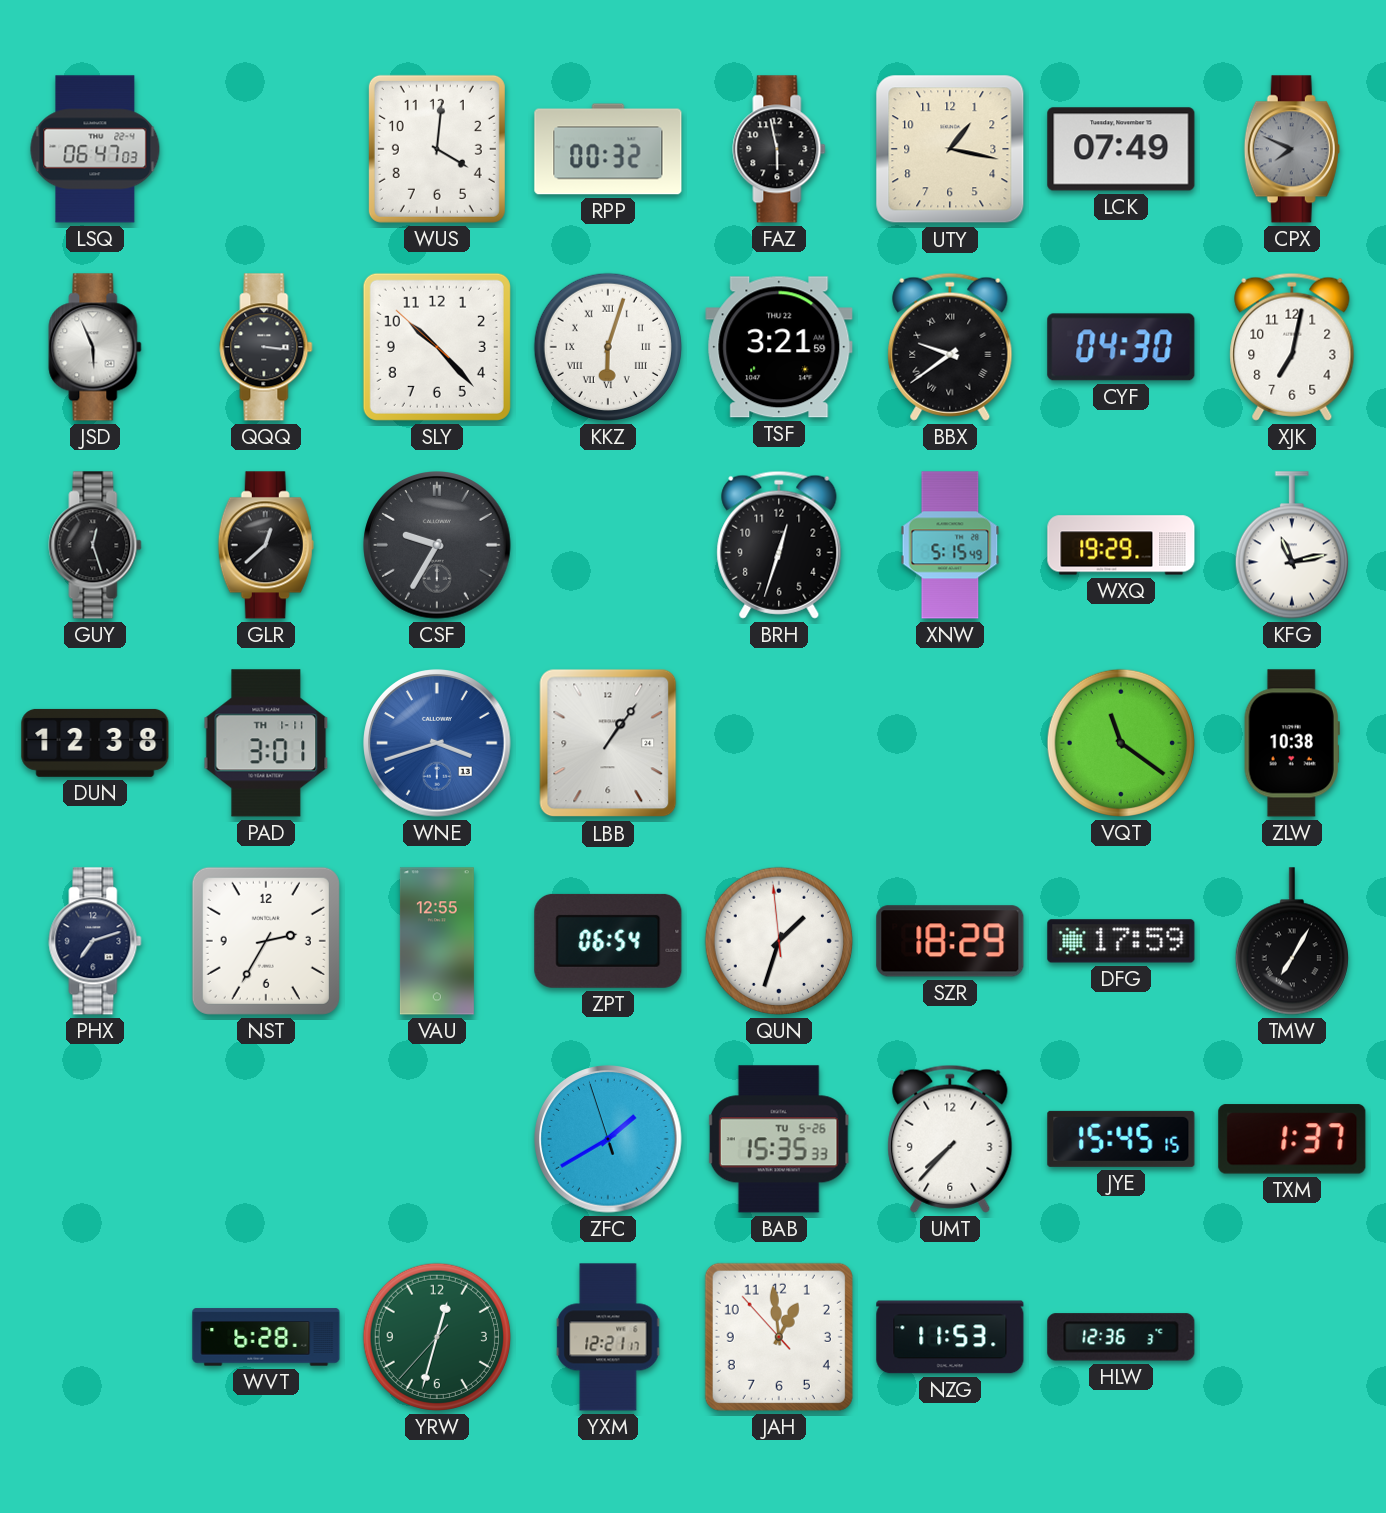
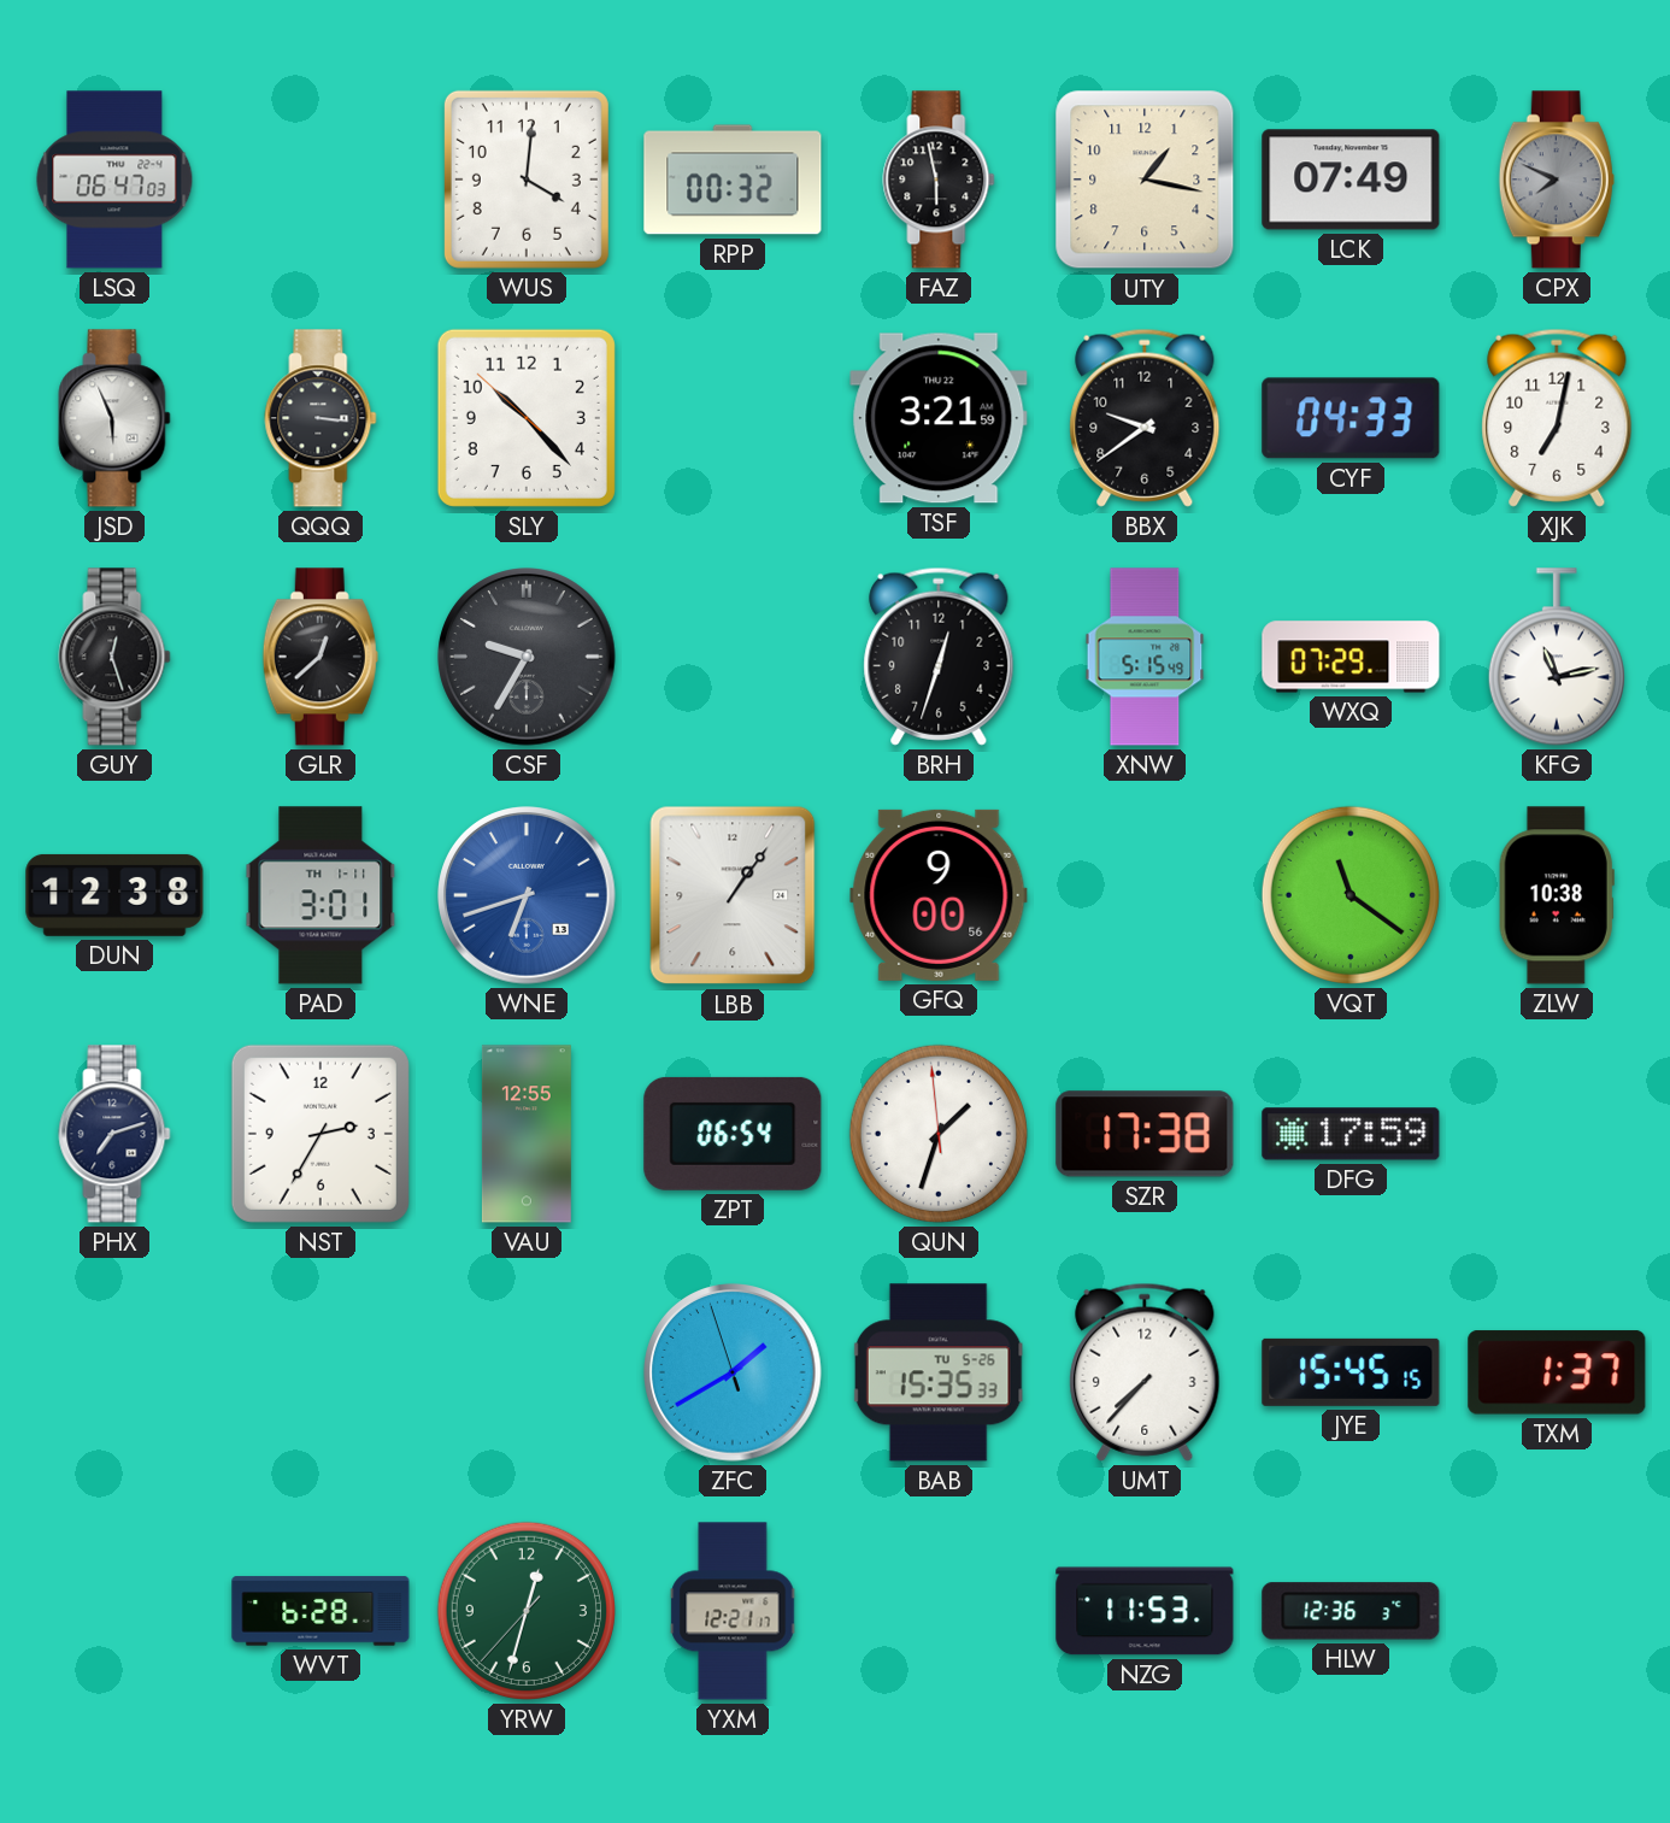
KKZ: 6:03 -> none (608, 347)
BBX numerals: Roman -> Arabic (1145, 418)
CYF: 04:30 -> 04:33 (1351, 418)
WXQ: 19:29 -> 07:29 (1351, 657)
WNE: 3:42 -> 6:42 (527, 895)
GFQ: none -> 9:00 (939, 895)
SZR: 18:29 -> 17:38 (1145, 1134)
TMW: 7:05 -> none (1292, 941)
JAH: 12:58 -> none (779, 1337)
